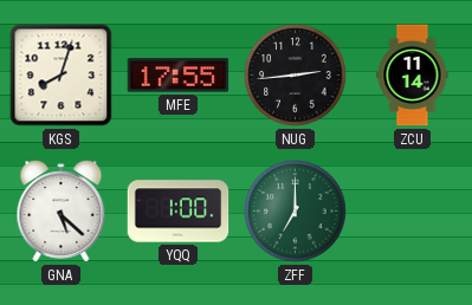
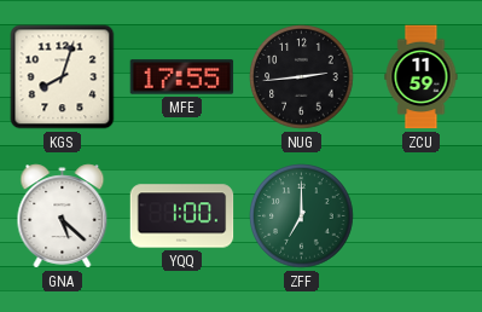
ZCU: 11:14 -> 11:59 (422, 77)
